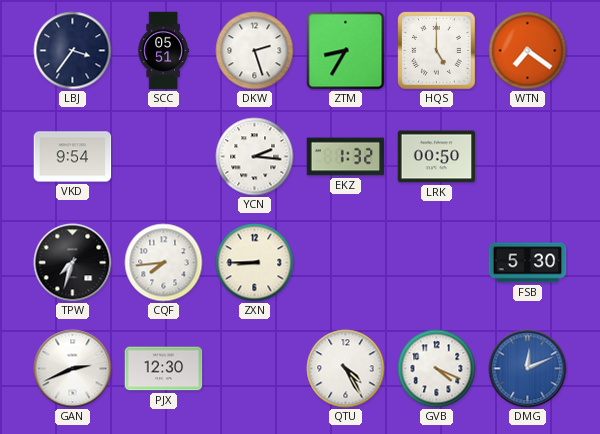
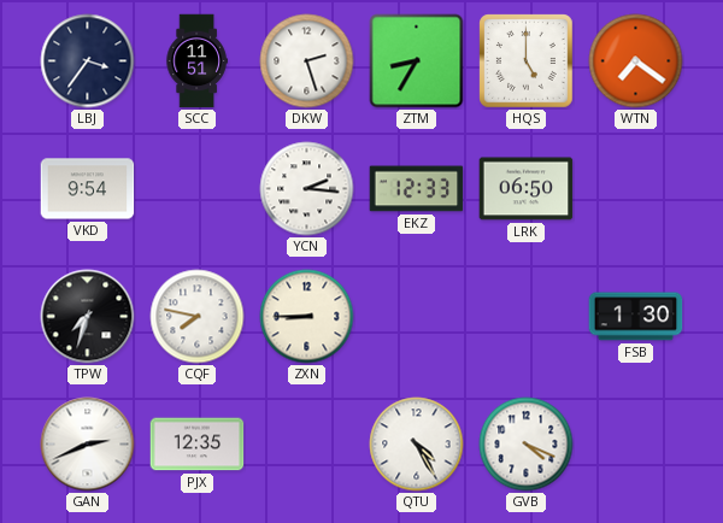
SCC: 05:51 -> 11:51 (196, 61)
EKZ: 1:32 -> 12:33 (417, 189)
LRK: 00:50 -> 06:50 (527, 189)
CQF: 7:44 -> 7:47 (198, 317)
FSB: 5:30 -> 1:30 (636, 317)
PJX: 12:30 -> 12:35 (198, 445)
DMG: 12:11 -> none (528, 369)
